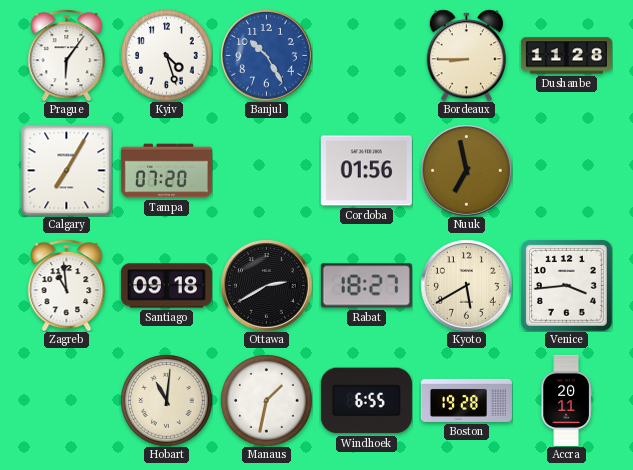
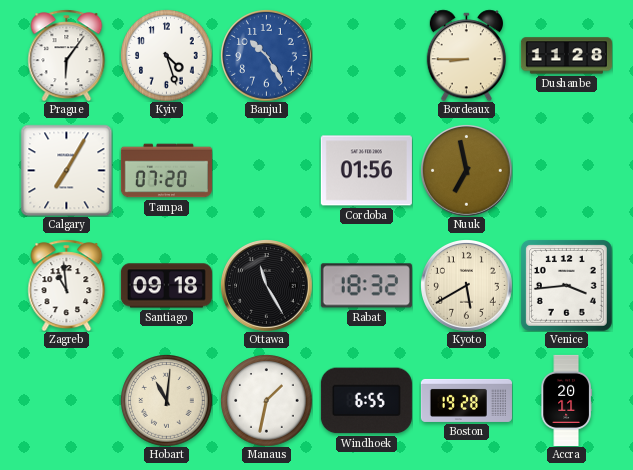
Ottawa: 2:40 -> 11:25 (267, 286)
Rabat: 18:27 -> 18:32 (366, 286)
